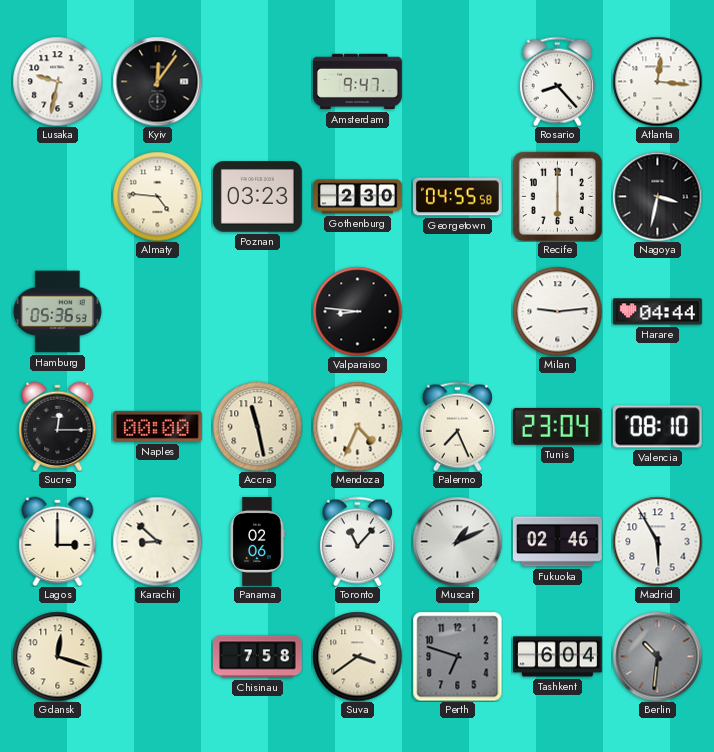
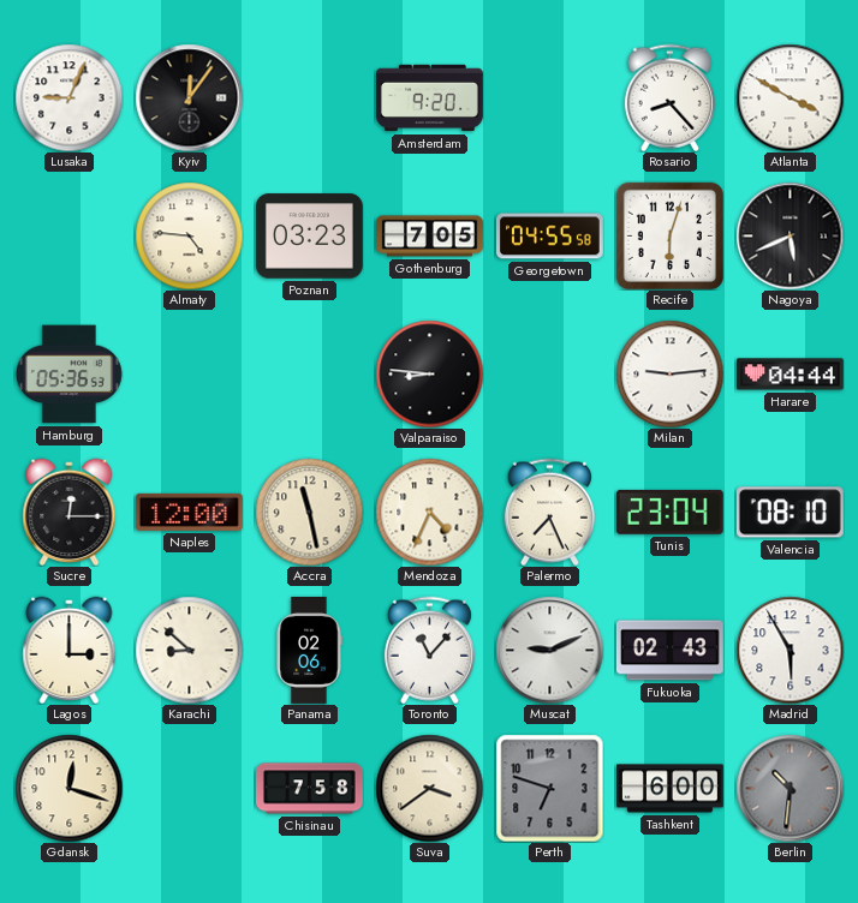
Lusaka: 9:32 -> 9:04 (68, 97)
Amsterdam: 9:47 -> 9:20 (430, 98)
Atlanta: 12:16 -> 3:50 (790, 97)
Gothenburg: 2:30 -> 7:05 (430, 237)
Recife: 6:00 -> 6:03 (669, 235)
Nagoya: 3:32 -> 5:41 (790, 235)
Naples: 00:00 -> 12:00 (189, 512)
Muscat: 1:11 -> 9:11 (549, 650)
Fukuoka: 02:46 -> 02:43 (669, 651)
Tashkent: 6:04 -> 6:00 (671, 789)
